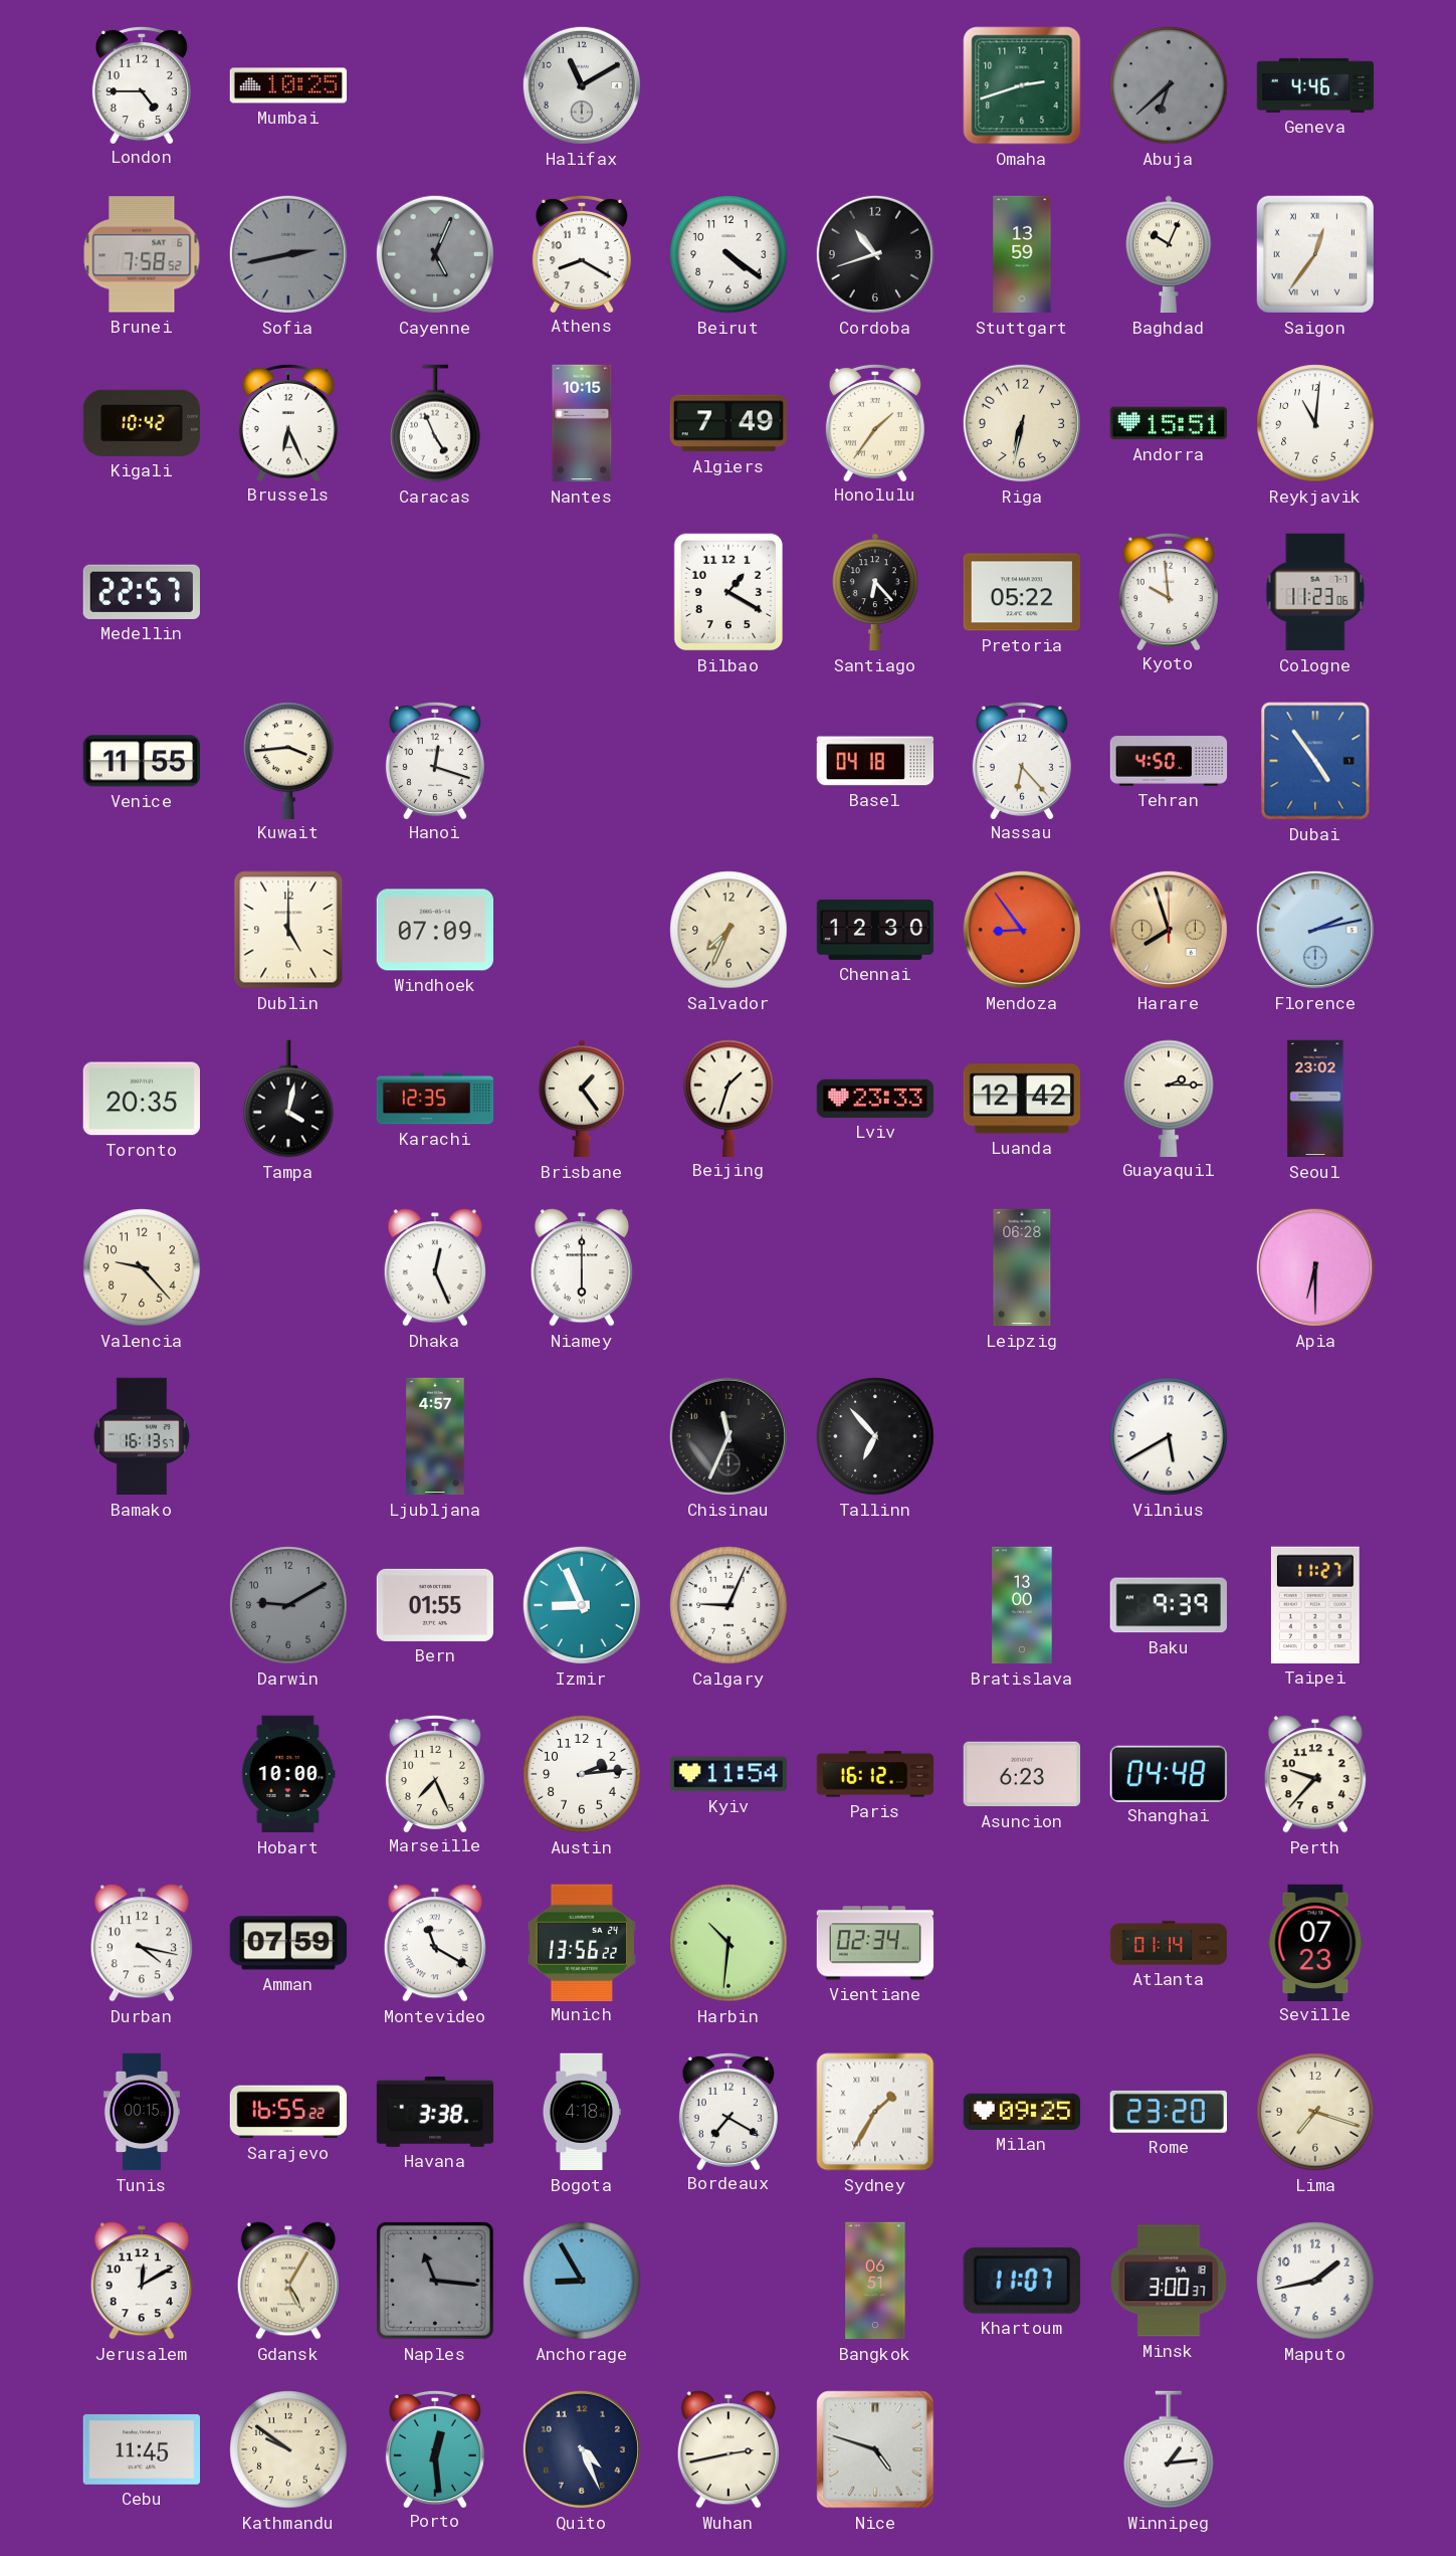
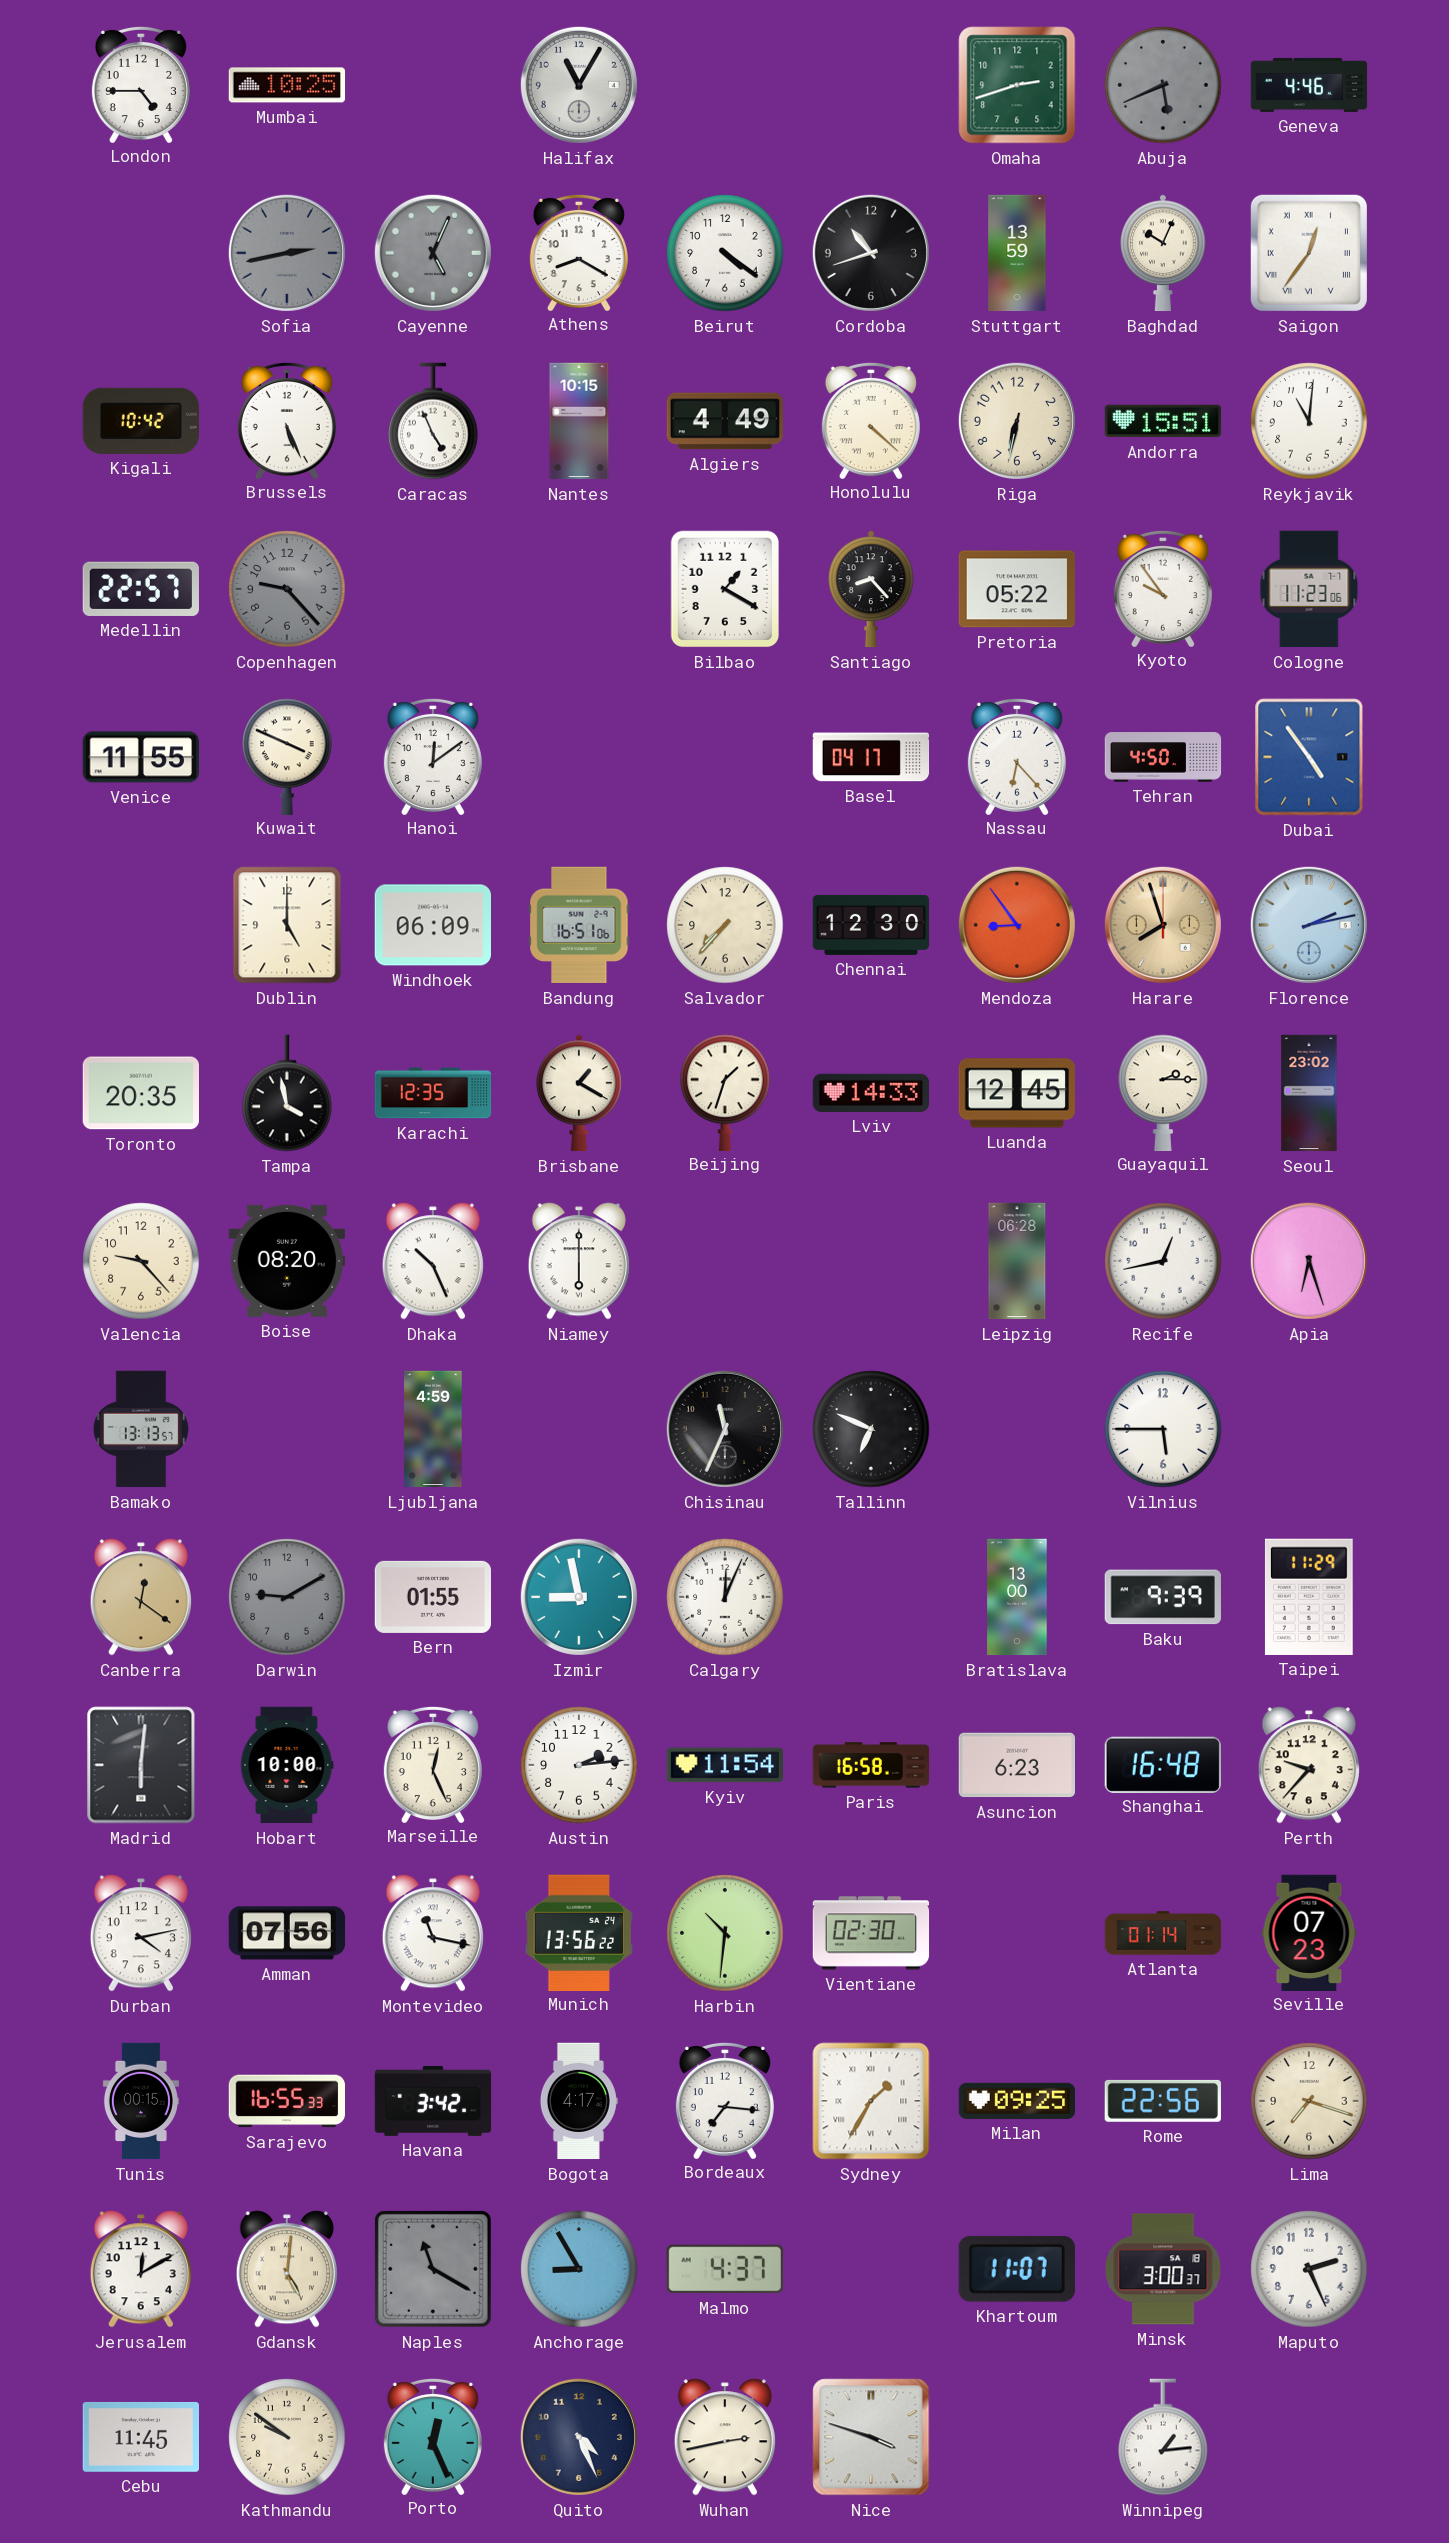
Halifax: 11:10 -> 11:05 (579, 85)
Abuja: 6:38 -> 5:41 (1163, 85)
Brunei: 7:58 -> none (142, 254)
Brussels: 6:26 -> 5:26 (287, 420)
Algiers: 7:49 -> 4:49 (725, 421)
Honolulu: 1:36 -> 4:22 (871, 420)
Copenhagen: none -> 9:23 (287, 589)
Santiago: 6:23 -> 8:23 (872, 589)
Kyoto: 9:59 -> 9:54 (1163, 588)
Kuwait: 3:44 -> 3:49 (287, 756)
Hanoi: 12:18 -> 12:09 (433, 756)
Basel: 04:18 -> 04:17 (871, 757)
Windhoek: 07:09 -> 06:09 (432, 925)
Bandung: none -> 16:51 (579, 925)
Salvador: 7:34 -> 7:37 (725, 925)
Tampa: 4:02 -> 3:58 (287, 1093)
Brisbane: 1:24 -> 1:20 (580, 1093)
Lviv: 23:33 -> 14:33 (870, 1093)
Luanda: 12:42 -> 12:45 (1016, 1093)
Boise: none -> 08:20 (286, 1261)
Dhaka: 12:26 -> 10:26 (433, 1261)
Recife: none -> 12:43 (1163, 1261)
Apia: 6:30 -> 6:27 (1309, 1261)
Bamako: 16:13 -> 13:13 (141, 1429)
Ljubljana: 4:57 -> 4:59 (433, 1429)
Tallinn: 6:53 -> 6:49 (871, 1429)
Vilnius: 5:40 -> 5:45 (1163, 1429)
Canberra: none -> 12:21 (141, 1597)
Izmir: 8:56 -> 8:58 (579, 1597)
Calgary: 9:04 -> 12:04 (725, 1597)
Taipei: 11:27 -> 11:29 (1309, 1597)
Madrid: none -> 6:01 (141, 1765)
Marseille: 7:26 -> 12:26 (433, 1764)
Paris: 16:12 -> 16:58 (871, 1765)
Shanghai: 04:48 -> 16:48 (1163, 1764)
Durban: 4:17 -> 4:13 (141, 1933)
Amman: 07:59 -> 07:56 (286, 1933)
Montevideo: 11:20 -> 11:17 (433, 1933)
Vientiane: 02:34 -> 02:30 (871, 1933)
Sarajevo: 16:55:22 -> 16:55:33 (286, 2101)
Havana: 3:38 -> 3:42 (433, 2101)
Bogota: 4:18 -> 4:17 (579, 2101)
Bordeaux: 7:20 -> 7:16 (725, 2100)
Rome: 23:20 -> 22:56 (1163, 2101)
Gdansk: 5:05 -> 5:01 (287, 2269)
Naples: 11:16 -> 11:20 (433, 2269)
Malmo: none -> 4:37 (725, 2269)
Bangkok: 06:51 -> none (875, 2281)
Maputo: 1:43 -> 2:26 (1309, 2269)
Porto: 12:29 -> 12:26 (433, 2436)
Nice: 4:48 -> 3:48 (871, 2437)
